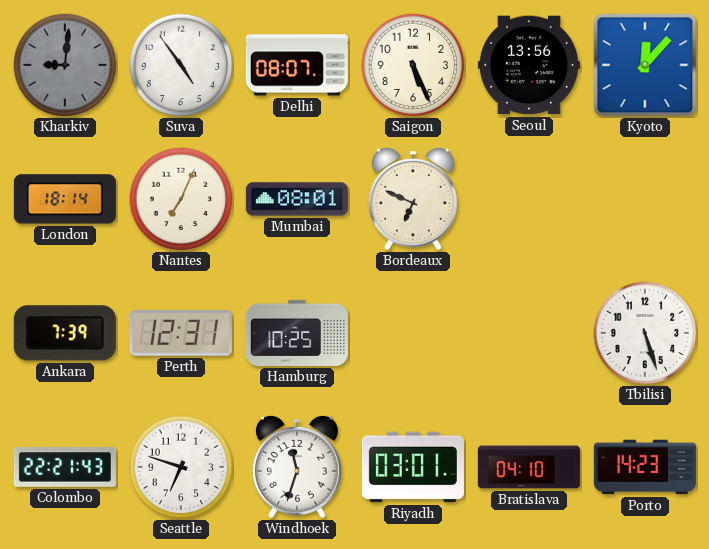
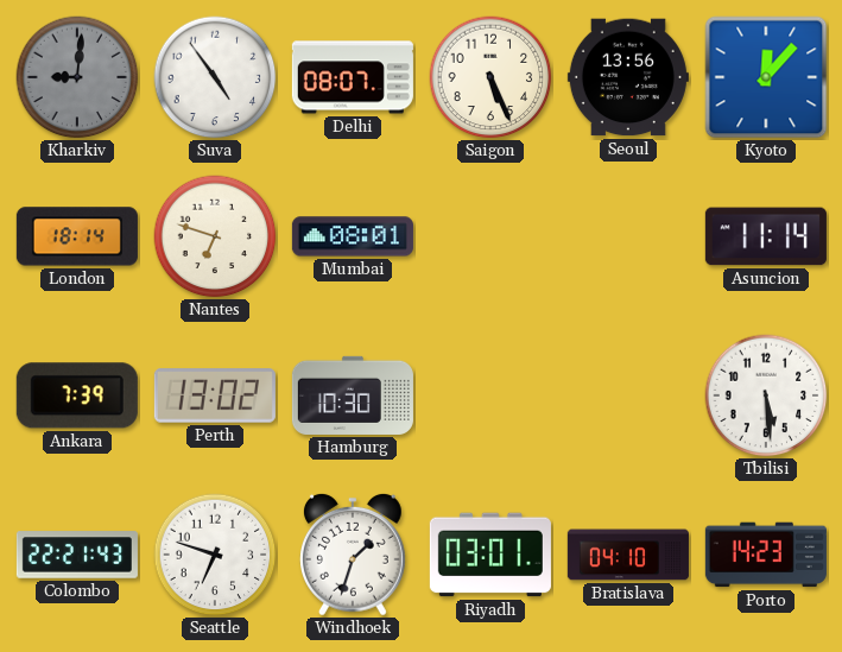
Nantes: 7:04 -> 6:48 (215, 236)
Bordeaux: 6:49 -> none (413, 199)
Asuncion: none -> 11:14 (766, 236)
Perth: 12:31 -> 13:02 (215, 395)
Hamburg: 10:25 -> 10:30 (353, 395)
Tbilisi: 5:27 -> 5:29 (766, 395)
Windhoek: 11:33 -> 1:33 (353, 555)
